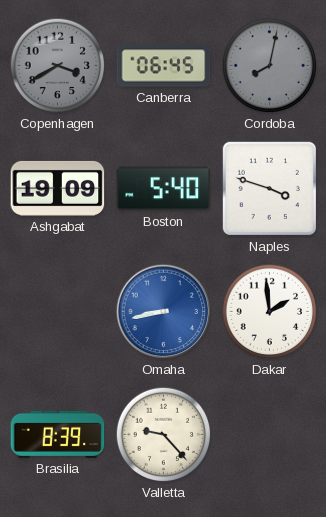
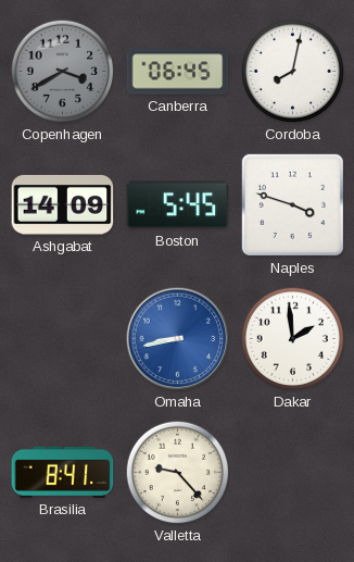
Cordoba dial: grey -> white (293, 72)
Ashgabat: 19:09 -> 14:09 (63, 204)
Boston: 5:40 -> 5:45 (178, 205)
Brasilia: 8:39 -> 8:41 (63, 472)
